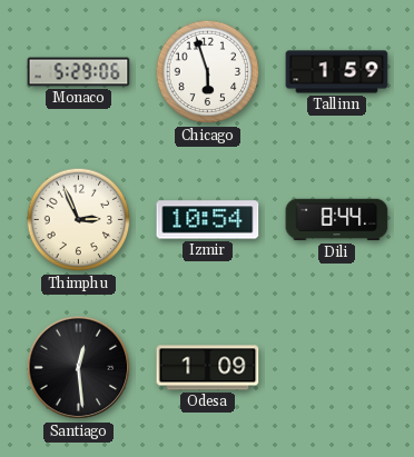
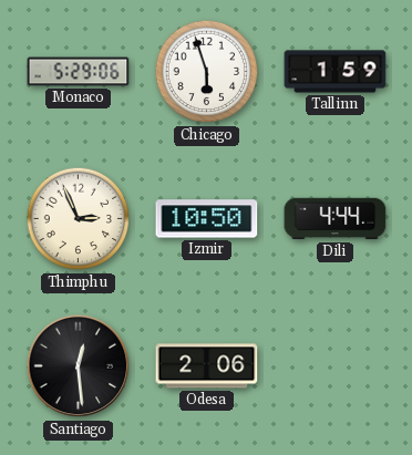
Izmir: 10:54 -> 10:50 (207, 219)
Dili: 8:44 -> 4:44 (336, 219)
Odesa: 1:09 -> 2:06 (207, 366)
